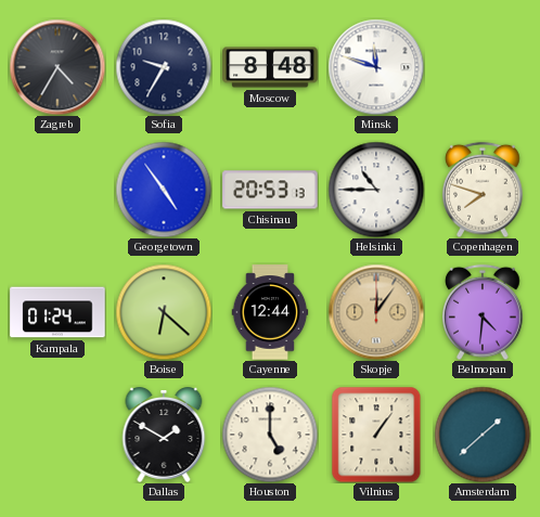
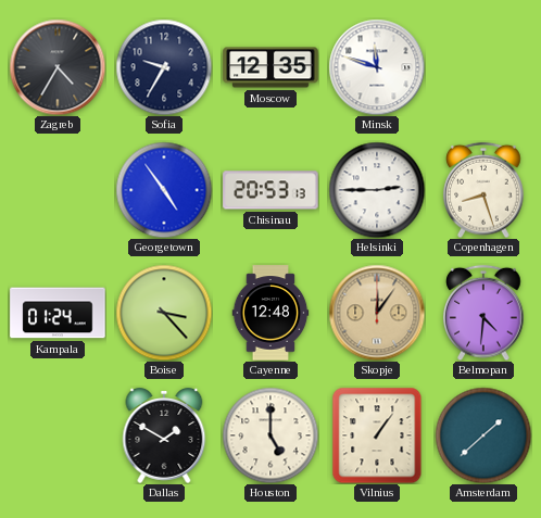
Moscow: 8:48 -> 12:35 (270, 67)
Helsinki: 10:45 -> 2:45 (377, 190)
Copenhagen: 7:48 -> 8:27 (483, 190)
Boise: 6:22 -> 3:23 (164, 313)
Cayenne: 12:44 -> 12:48 (270, 313)
